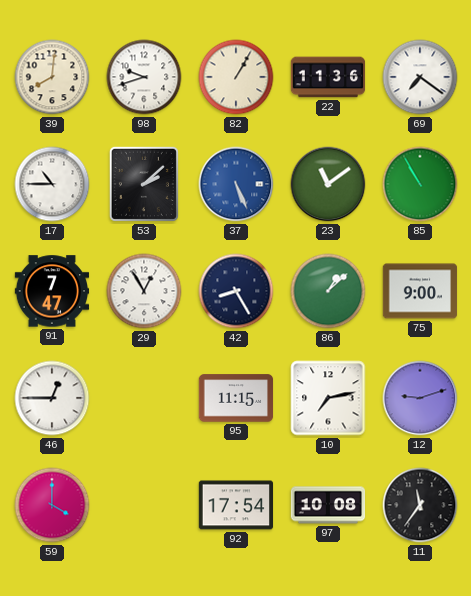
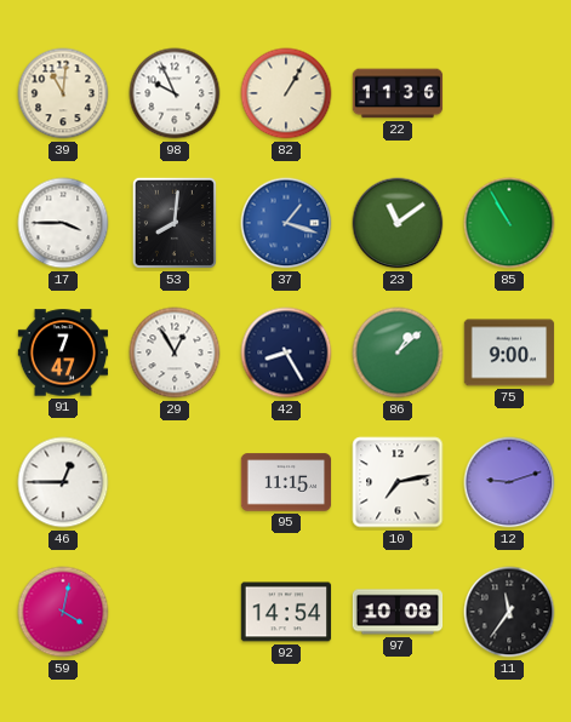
39: 8:01 -> 11:01 (63, 93)
98: 9:42 -> 9:56 (175, 93)
69: 7:21 -> none (420, 77)
17: 10:45 -> 3:45 (63, 223)
53: 2:08 -> 8:01 (175, 223)
37: 5:26 -> 1:18 (286, 223)
59: 4:00 -> 4:02 (63, 612)
92: 17:54 -> 14:54 (286, 612)
